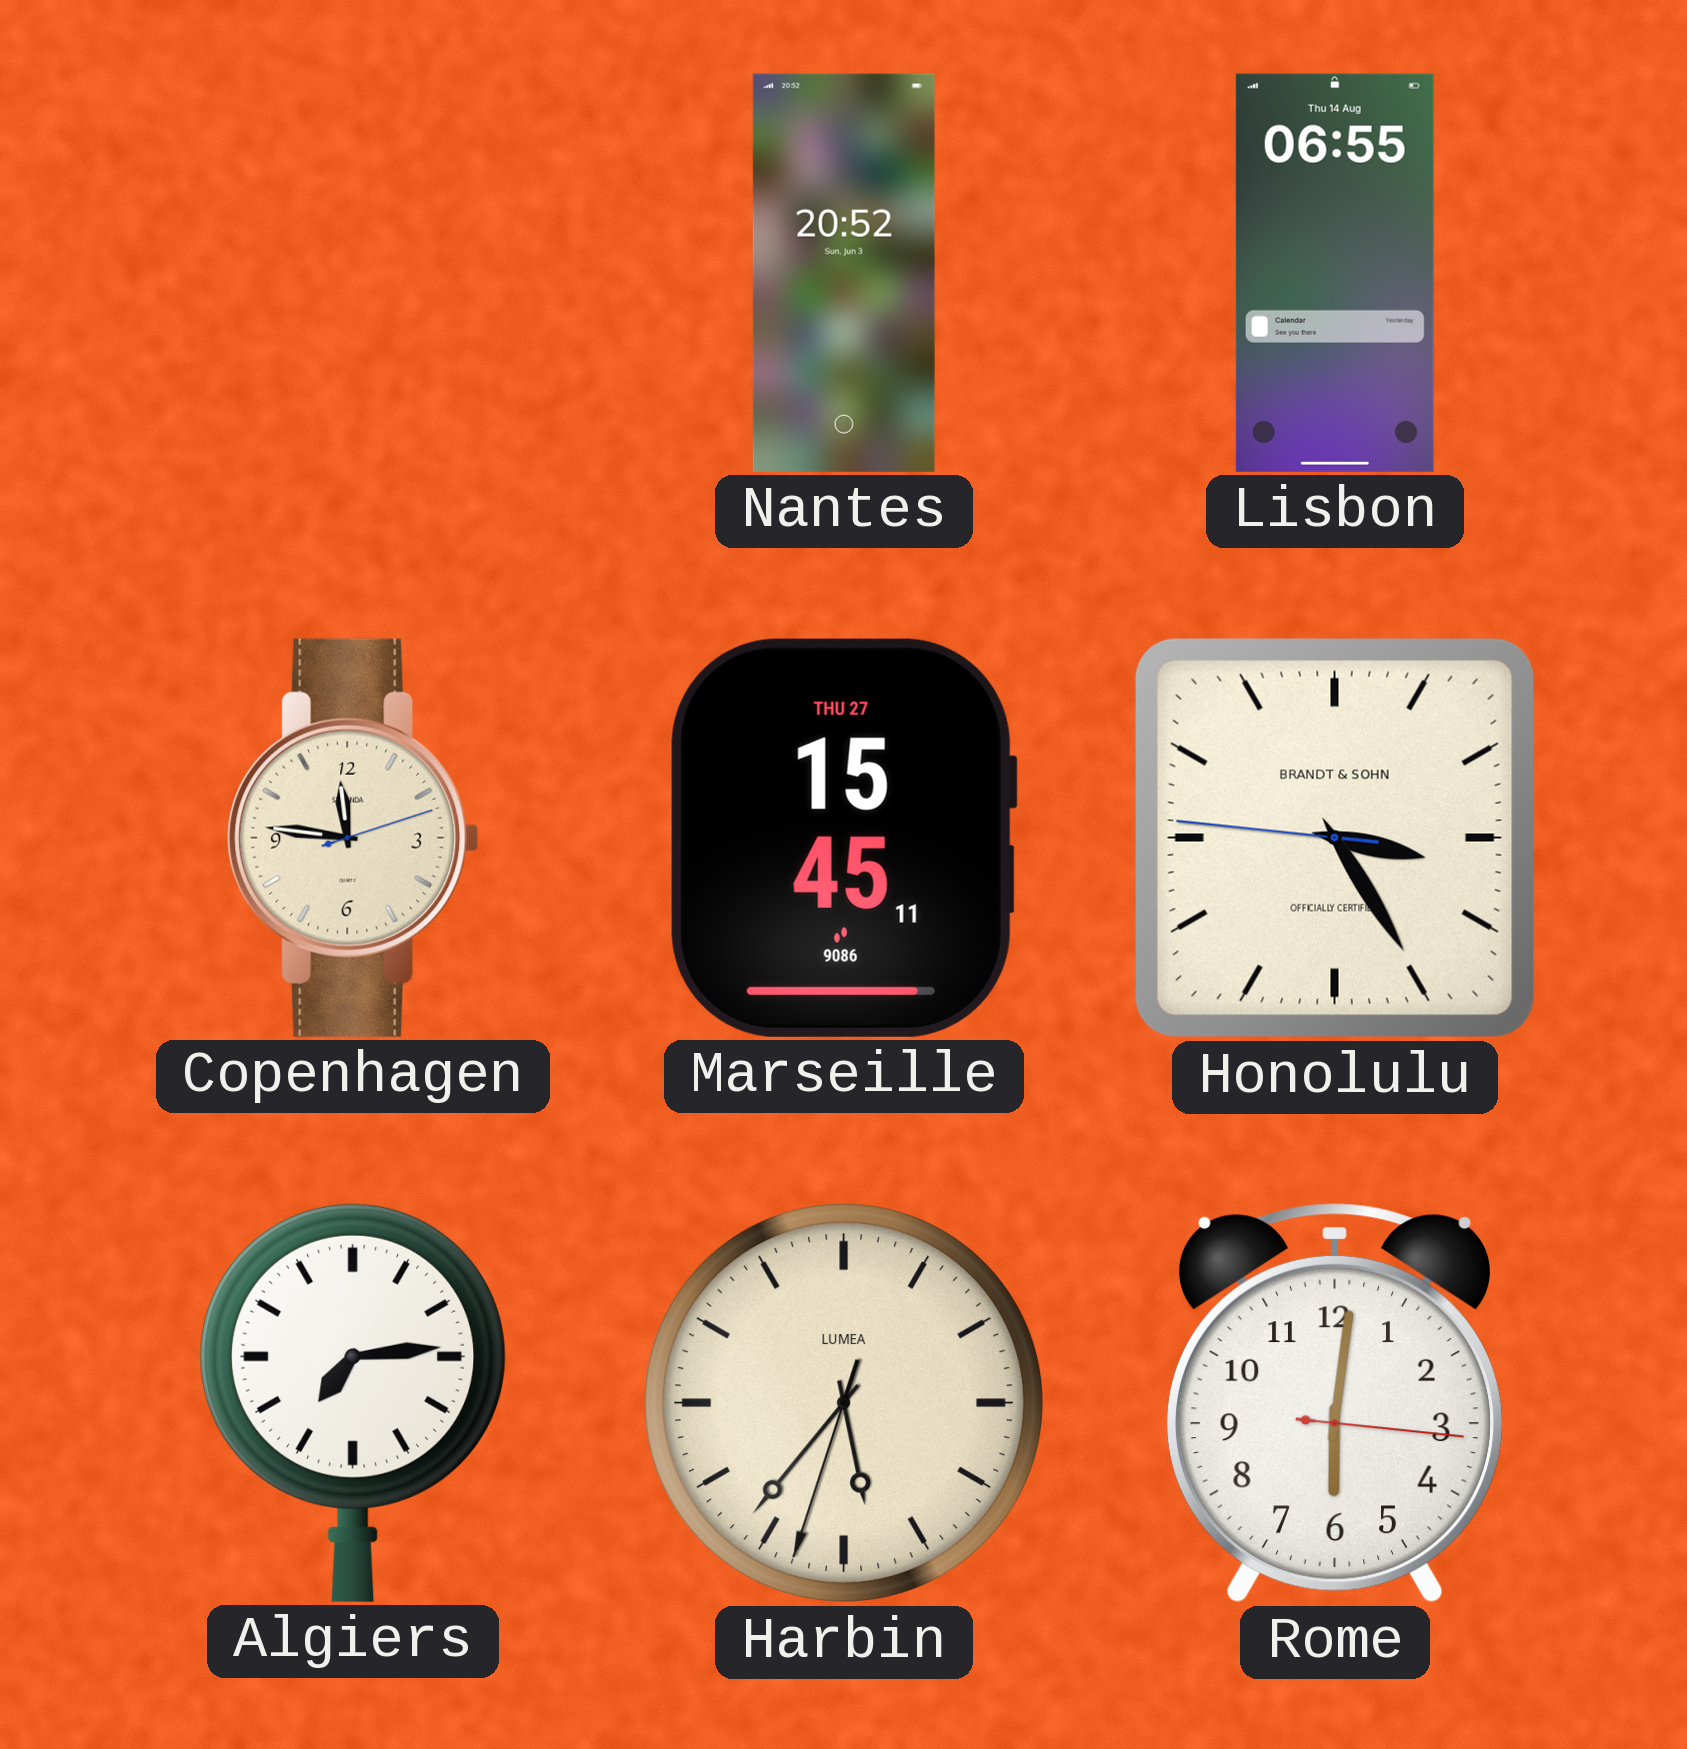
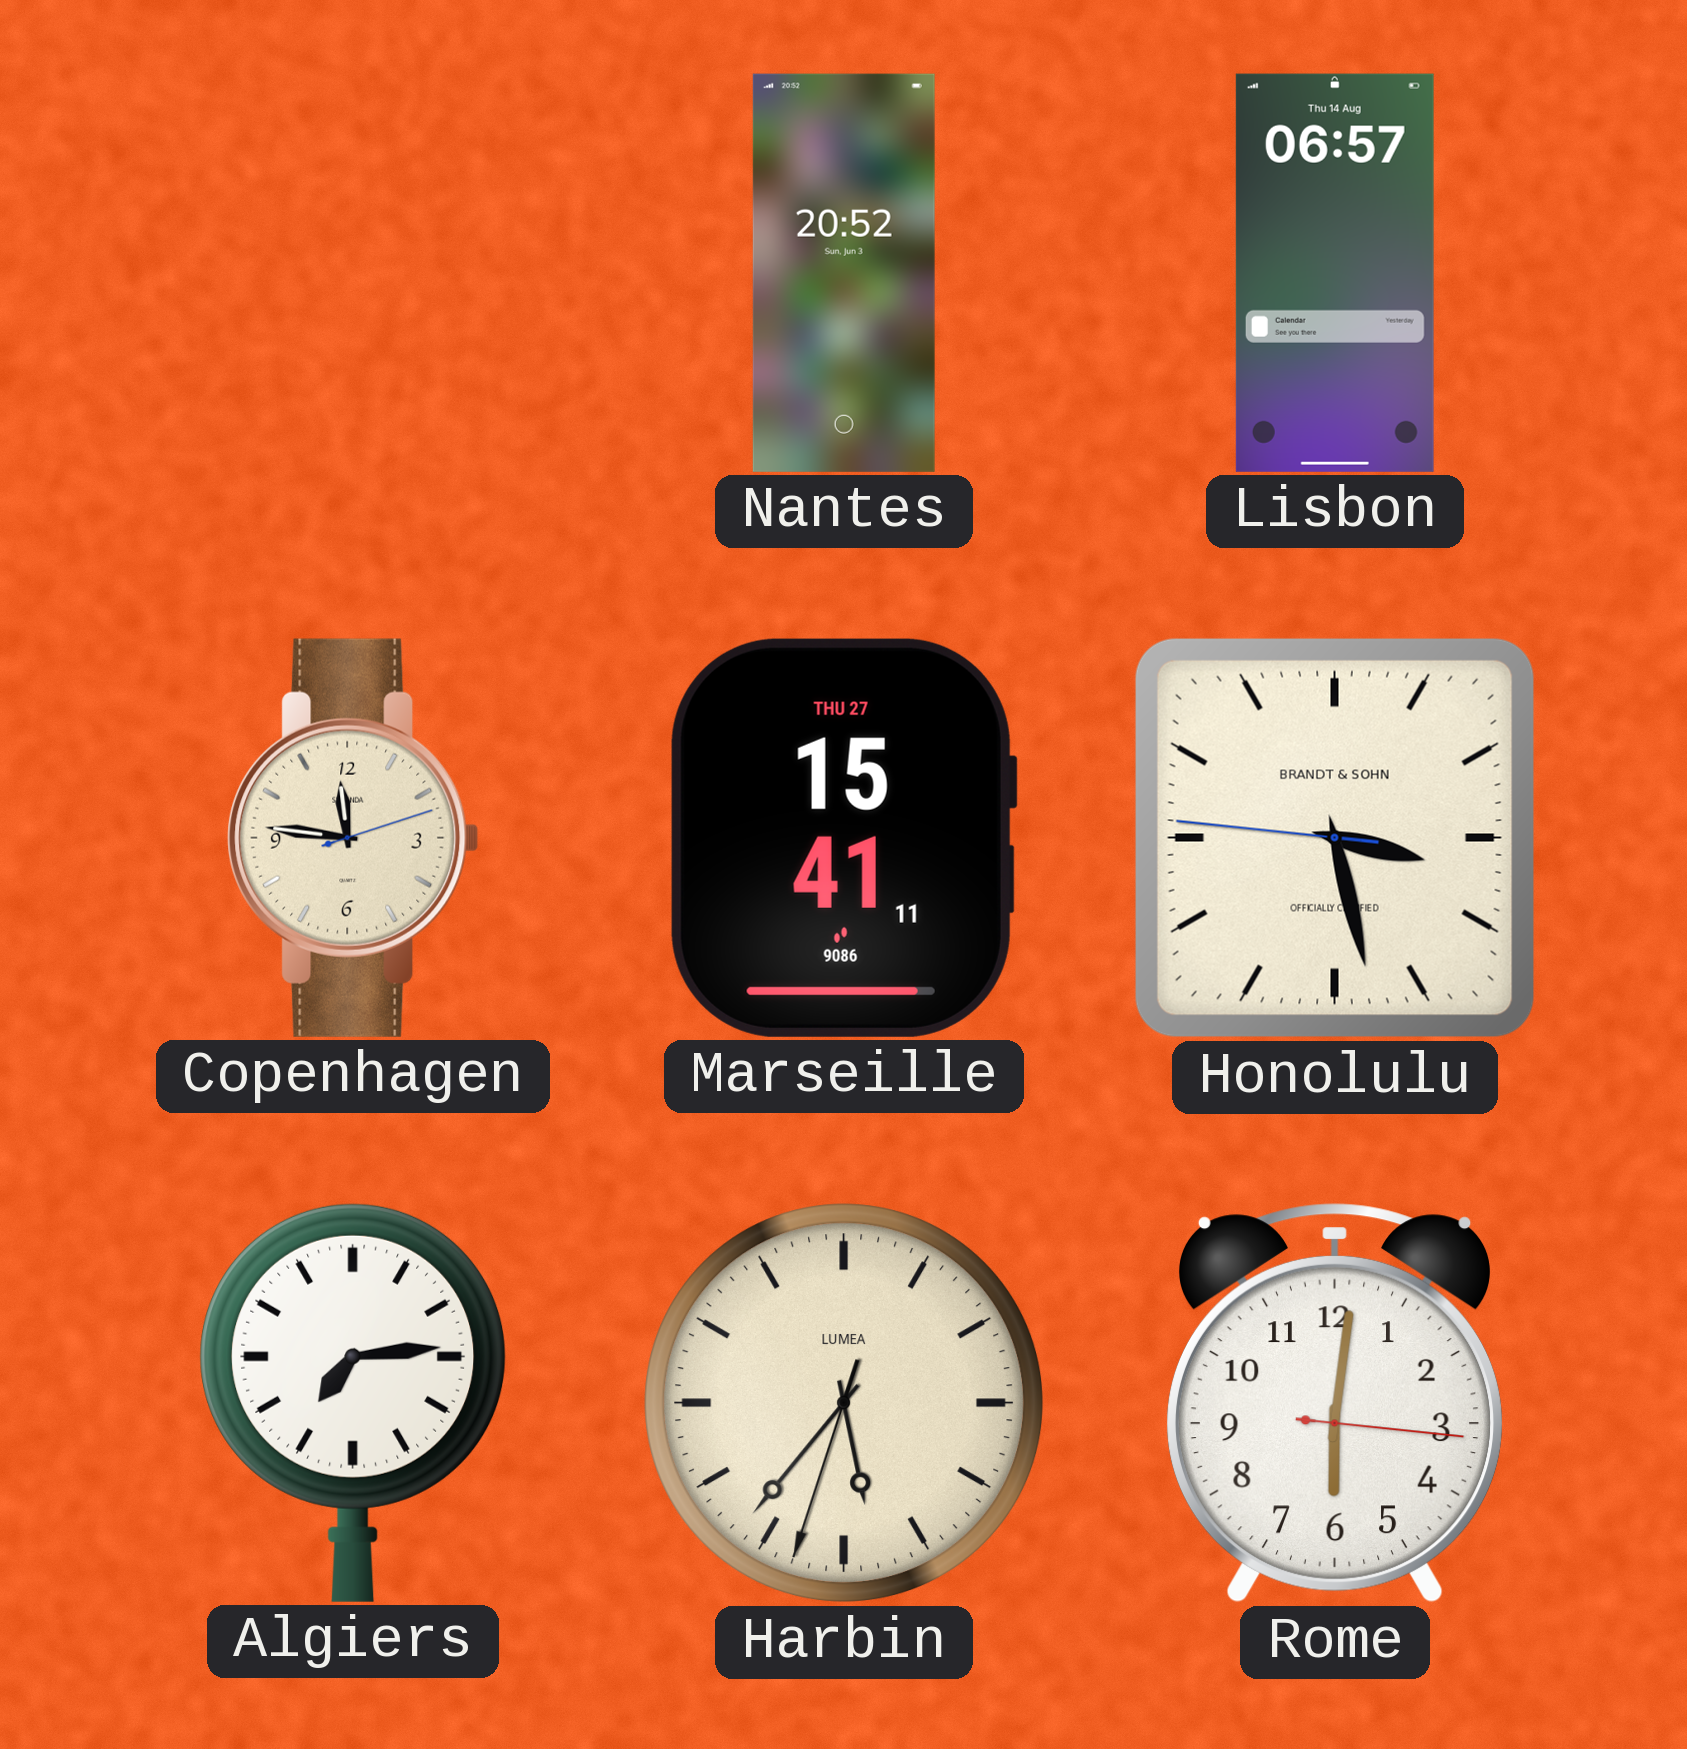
Lisbon: 06:55 -> 06:57 (1335, 273)
Marseille: 15:45 -> 15:41 (844, 838)
Honolulu: 3:24 -> 3:27 (1335, 838)
